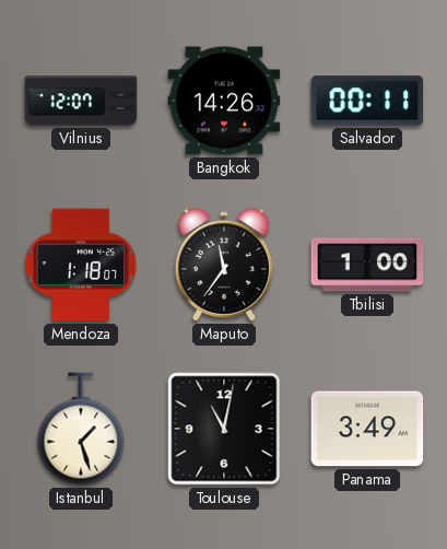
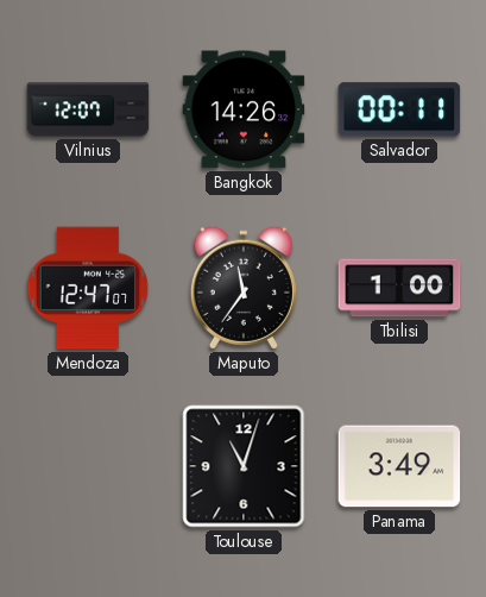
Mendoza: 1:18 -> 12:47 (88, 288)
Istanbul: 1:27 -> none (81, 429)
Toulouse: 11:02 -> 11:03 (244, 466)
